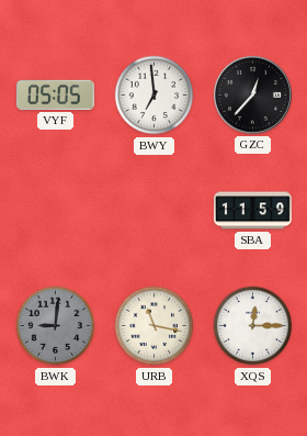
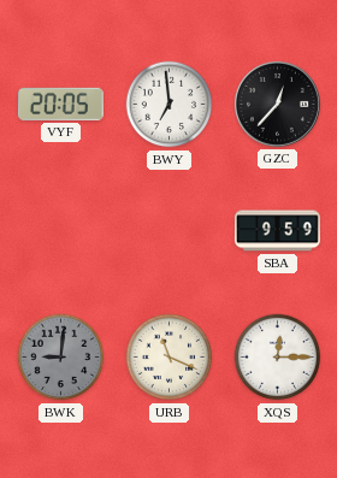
VYF: 05:05 -> 20:05 (60, 104)
SBA: 11:59 -> 9:59 (277, 231)
URB: 11:17 -> 11:19 (170, 358)
